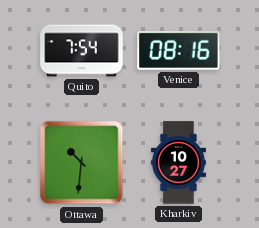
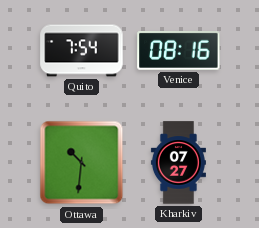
Kharkiv: 10:27 -> 07:27 (178, 163)
